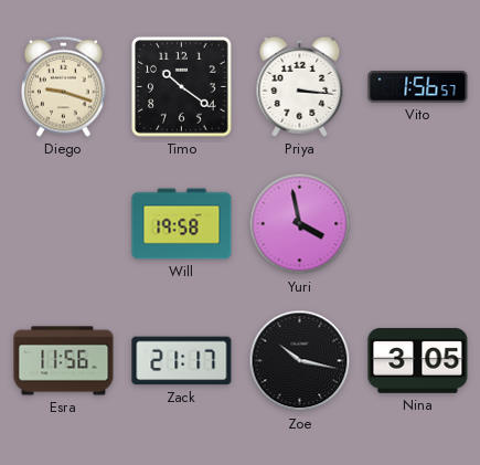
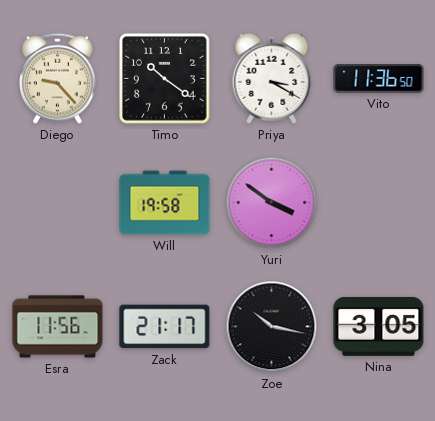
Diego: 9:18 -> 9:23 (58, 78)
Priya: 3:16 -> 3:20 (272, 78)
Vito: 1:56 -> 11:36 (379, 79)
Yuri: 3:58 -> 3:51 (272, 203)
